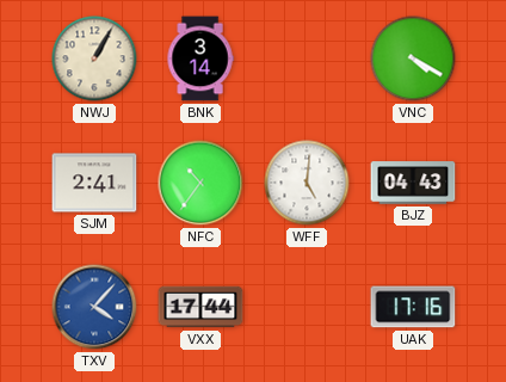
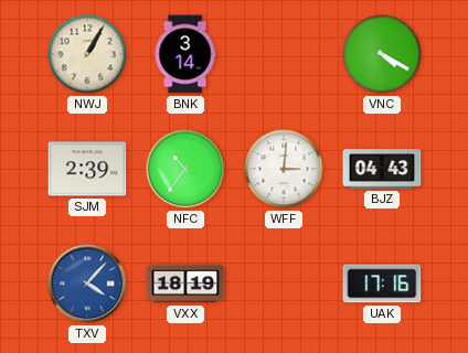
SJM: 2:41 -> 2:39 (87, 169)
WFF: 5:01 -> 3:01 (284, 169)
VXX: 17:44 -> 18:19 (185, 284)
